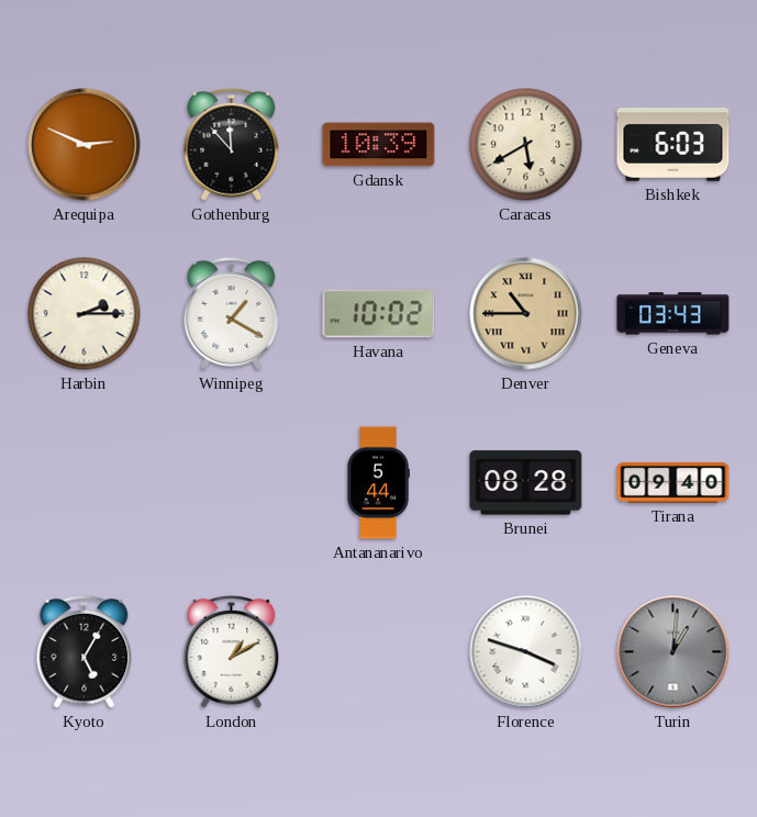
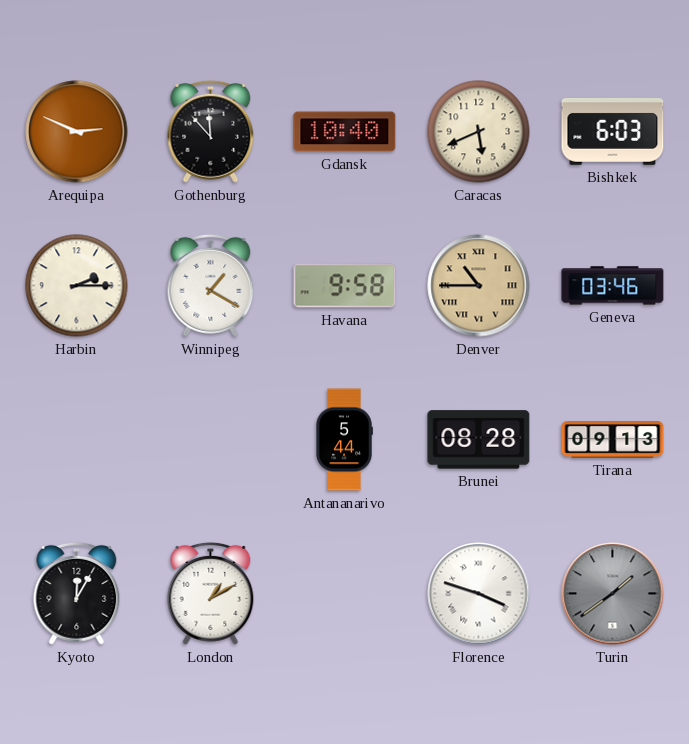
Gdansk: 10:39 -> 10:40 (345, 132)
Caracas: 5:40 -> 5:41 (479, 132)
Havana: 10:02 -> 9:58 (345, 286)
Geneva: 03:43 -> 03:46 (613, 286)
Tirana: 09:40 -> 09:13 (613, 440)
Kyoto: 5:05 -> 12:05 (77, 593)
Turin: 1:01 -> 1:39 (613, 594)
